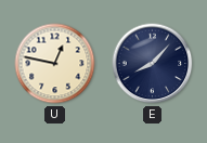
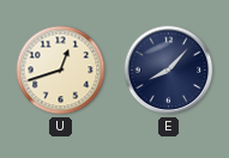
U: 12:47 -> 12:42 (61, 71)
